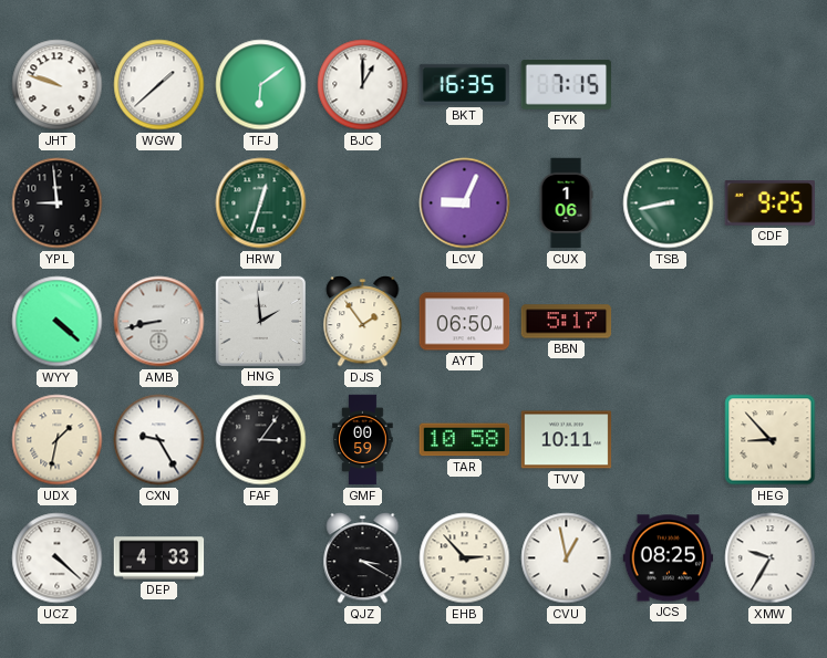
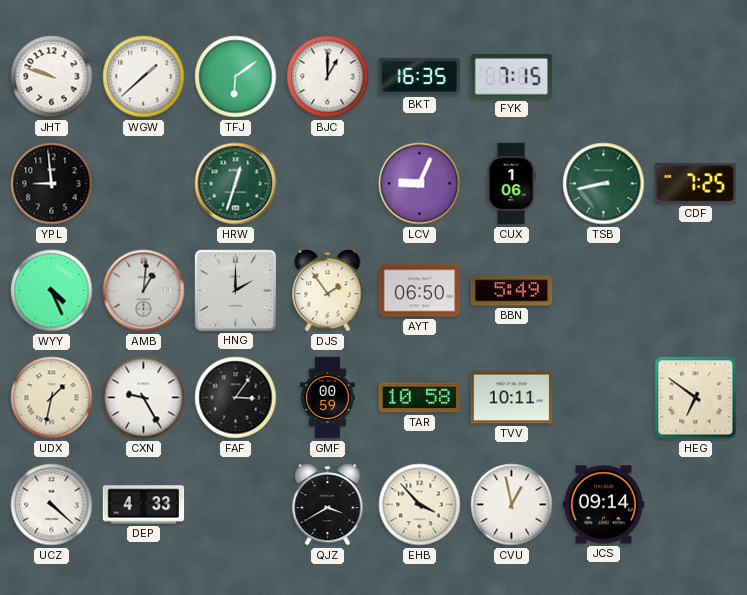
CDF: 9:25 -> 7:25 (696, 184)
WYY: 4:22 -> 4:26 (52, 291)
AMB: 8:43 -> 1:01 (144, 291)
HNG: 1:59 -> 2:00 (235, 290)
BBN: 5:17 -> 5:49 (512, 291)
HEG: 8:53 -> 6:51 (696, 398)
QJZ: 3:20 -> 3:40 (328, 505)
EHB: 2:53 -> 3:53 (420, 505)
JCS: 08:25 -> 09:14 (604, 505)
XMW: 9:35 -> none (771, 558)
